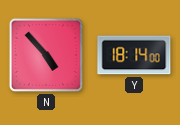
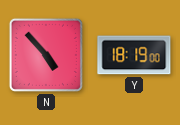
Y: 18:14 -> 18:19 (134, 55)
